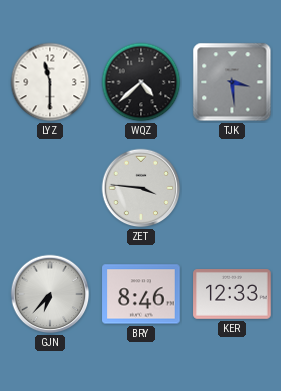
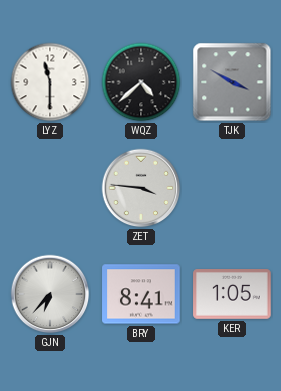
TJK: 3:29 -> 3:50 (232, 82)
BRY: 8:46 -> 8:41 (141, 294)
KER: 12:33 -> 1:05 (232, 295)
